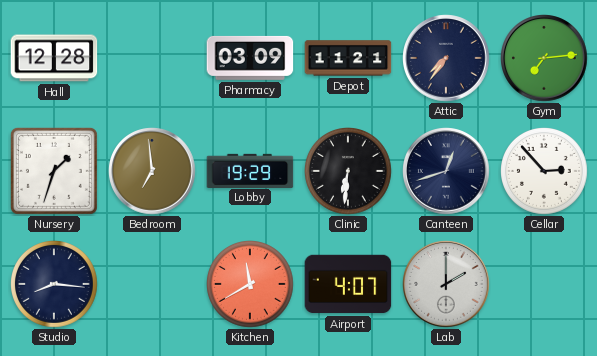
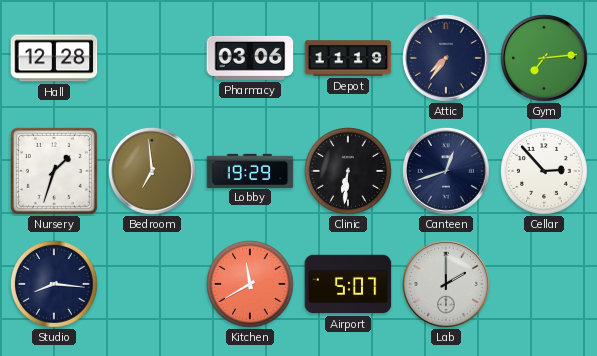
Pharmacy: 03:09 -> 03:06 (250, 58)
Depot: 11:21 -> 11:19 (348, 58)
Airport: 4:07 -> 5:07 (348, 284)
